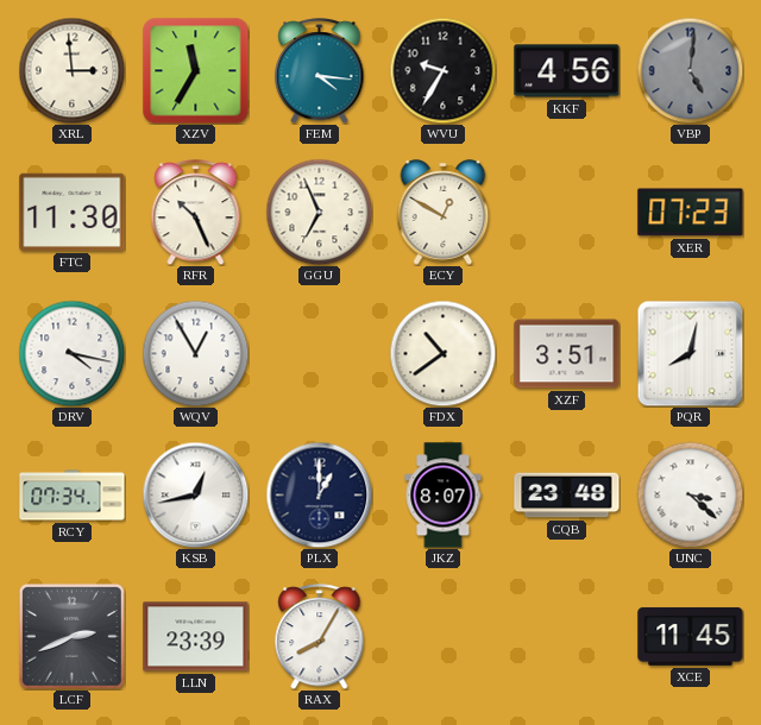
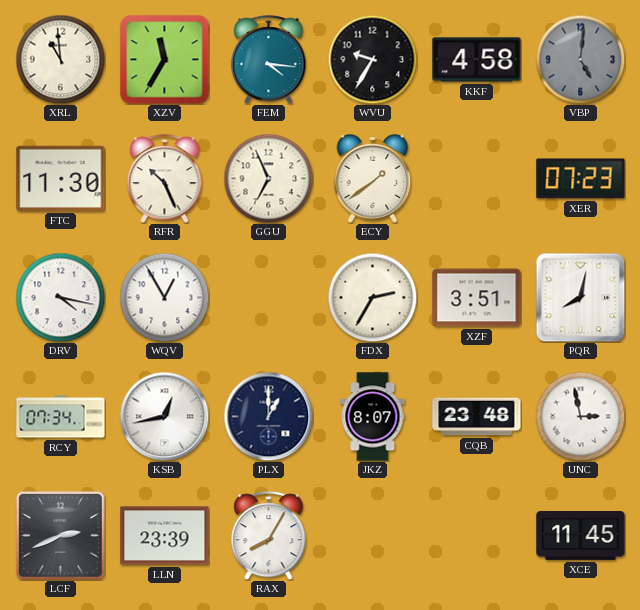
XRL: 2:59 -> 10:59 (60, 59)
KKF: 4:56 -> 4:58 (477, 60)
ECY: 12:50 -> 1:39 (373, 179)
FDX: 10:39 -> 2:35 (372, 297)
UNC: 3:22 -> 2:58 (580, 416)
